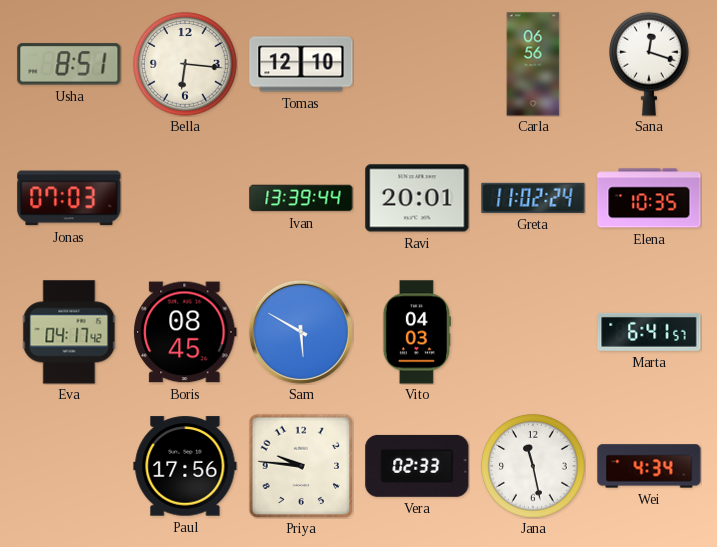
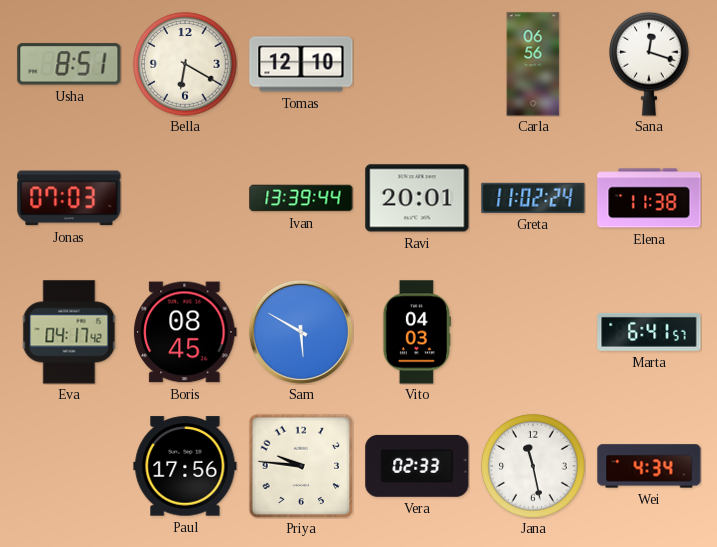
Bella: 6:16 -> 6:20 (185, 64)
Elena: 10:35 -> 11:38 (649, 198)
